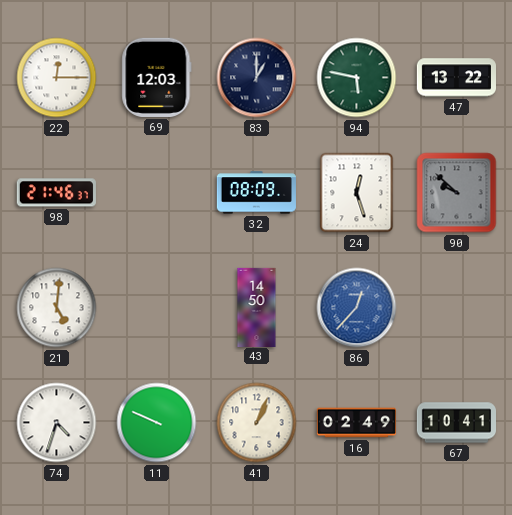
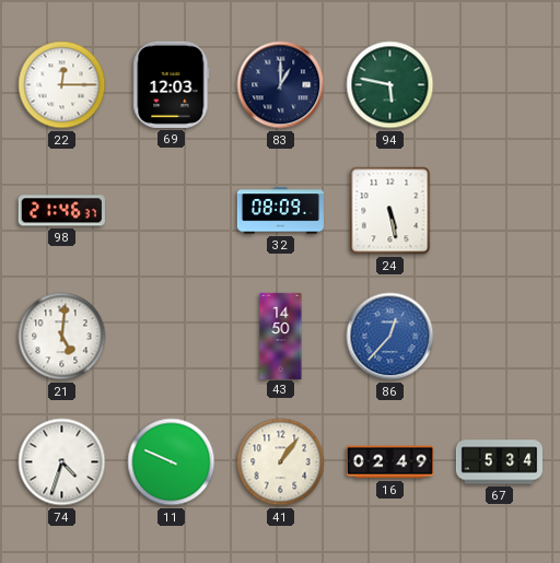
47: 13:22 -> none (456, 78)
24: 12:27 -> 5:28 (390, 211)
90: 9:52 -> none (457, 193)
41: 1:04 -> 1:06 (281, 462)
67: 10:41 -> 5:34 (499, 462)
